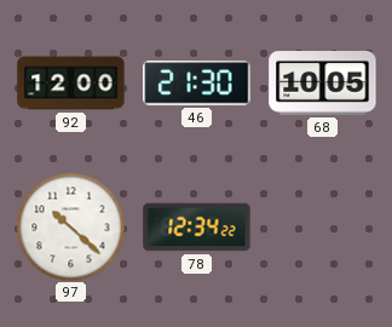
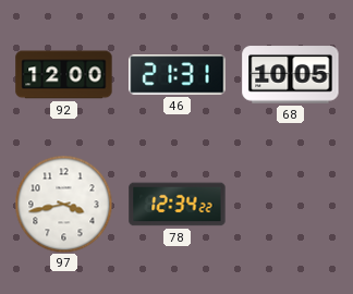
46: 21:30 -> 21:31 (178, 75)
97: 10:22 -> 3:43 (63, 204)
